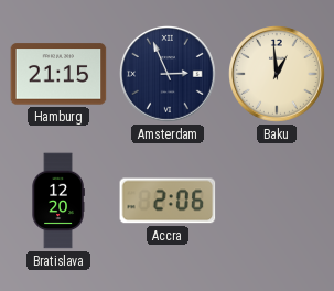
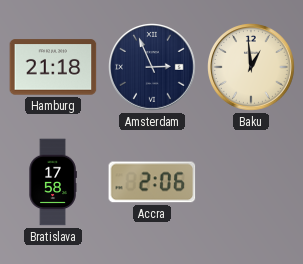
Hamburg: 21:15 -> 21:18 (53, 67)
Bratislava: 12:20 -> 17:58 (53, 182)
